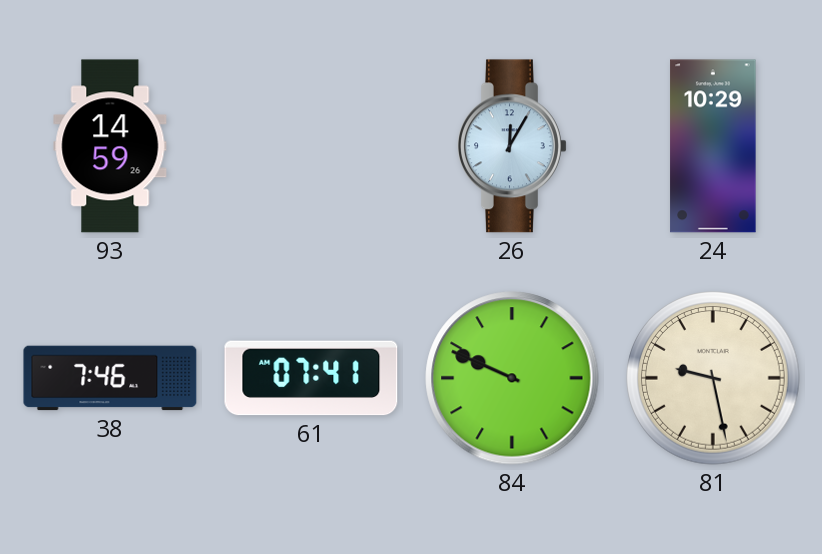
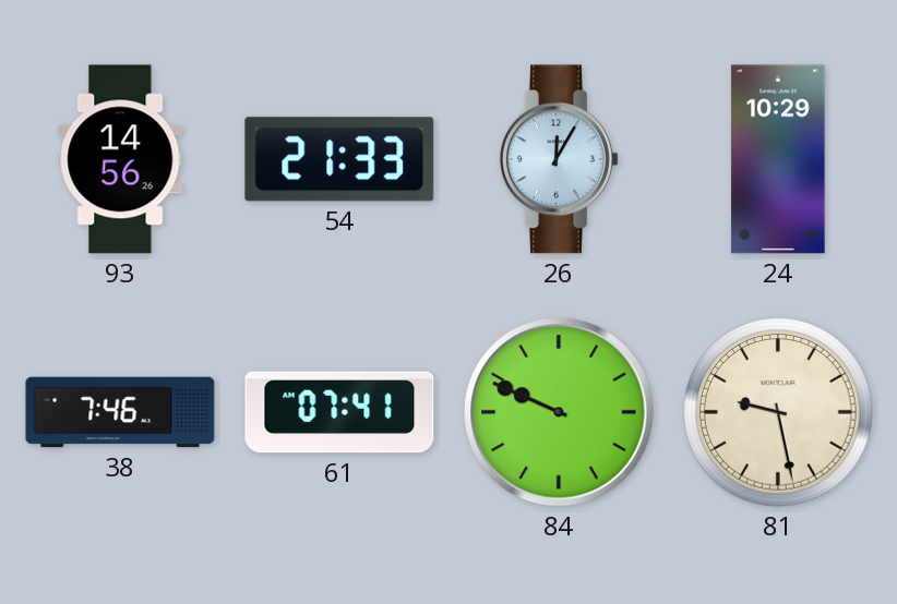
93: 14:59 -> 14:56 (120, 159)
54: none -> 21:33 (339, 159)
